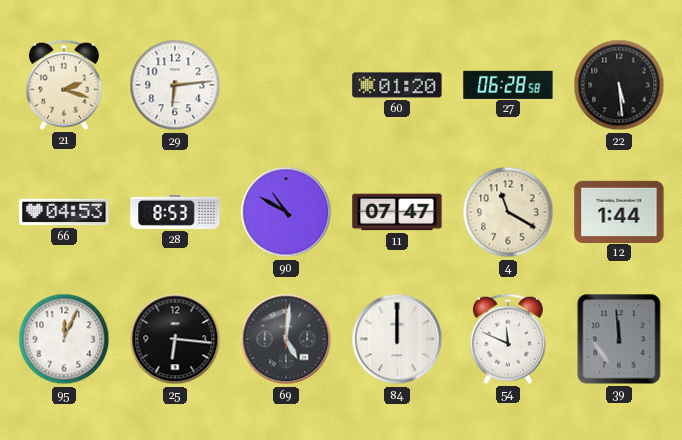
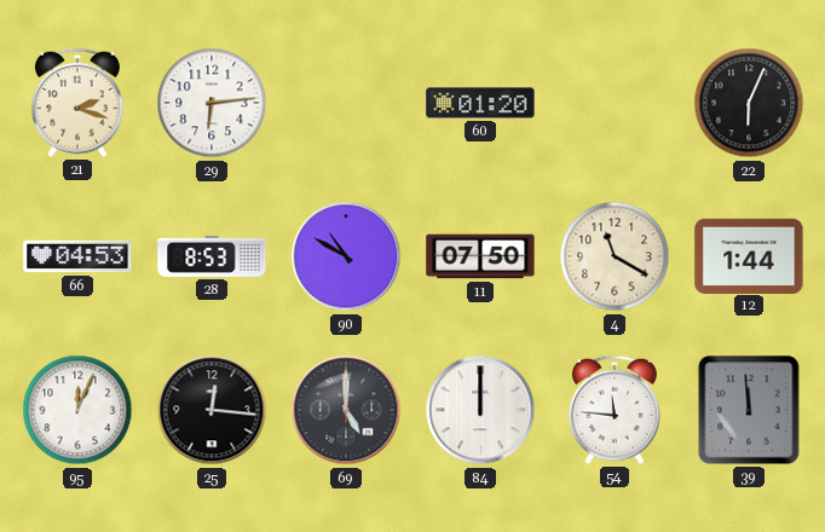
27: 06:28 -> none (508, 84)
22: 5:29 -> 6:04 (749, 103)
11: 07:47 -> 07:50 (480, 256)
25: 6:16 -> 12:16 (212, 410)
69: 5:01 -> 5:00 (346, 410)
54: 11:49 -> 11:46 (615, 410)
